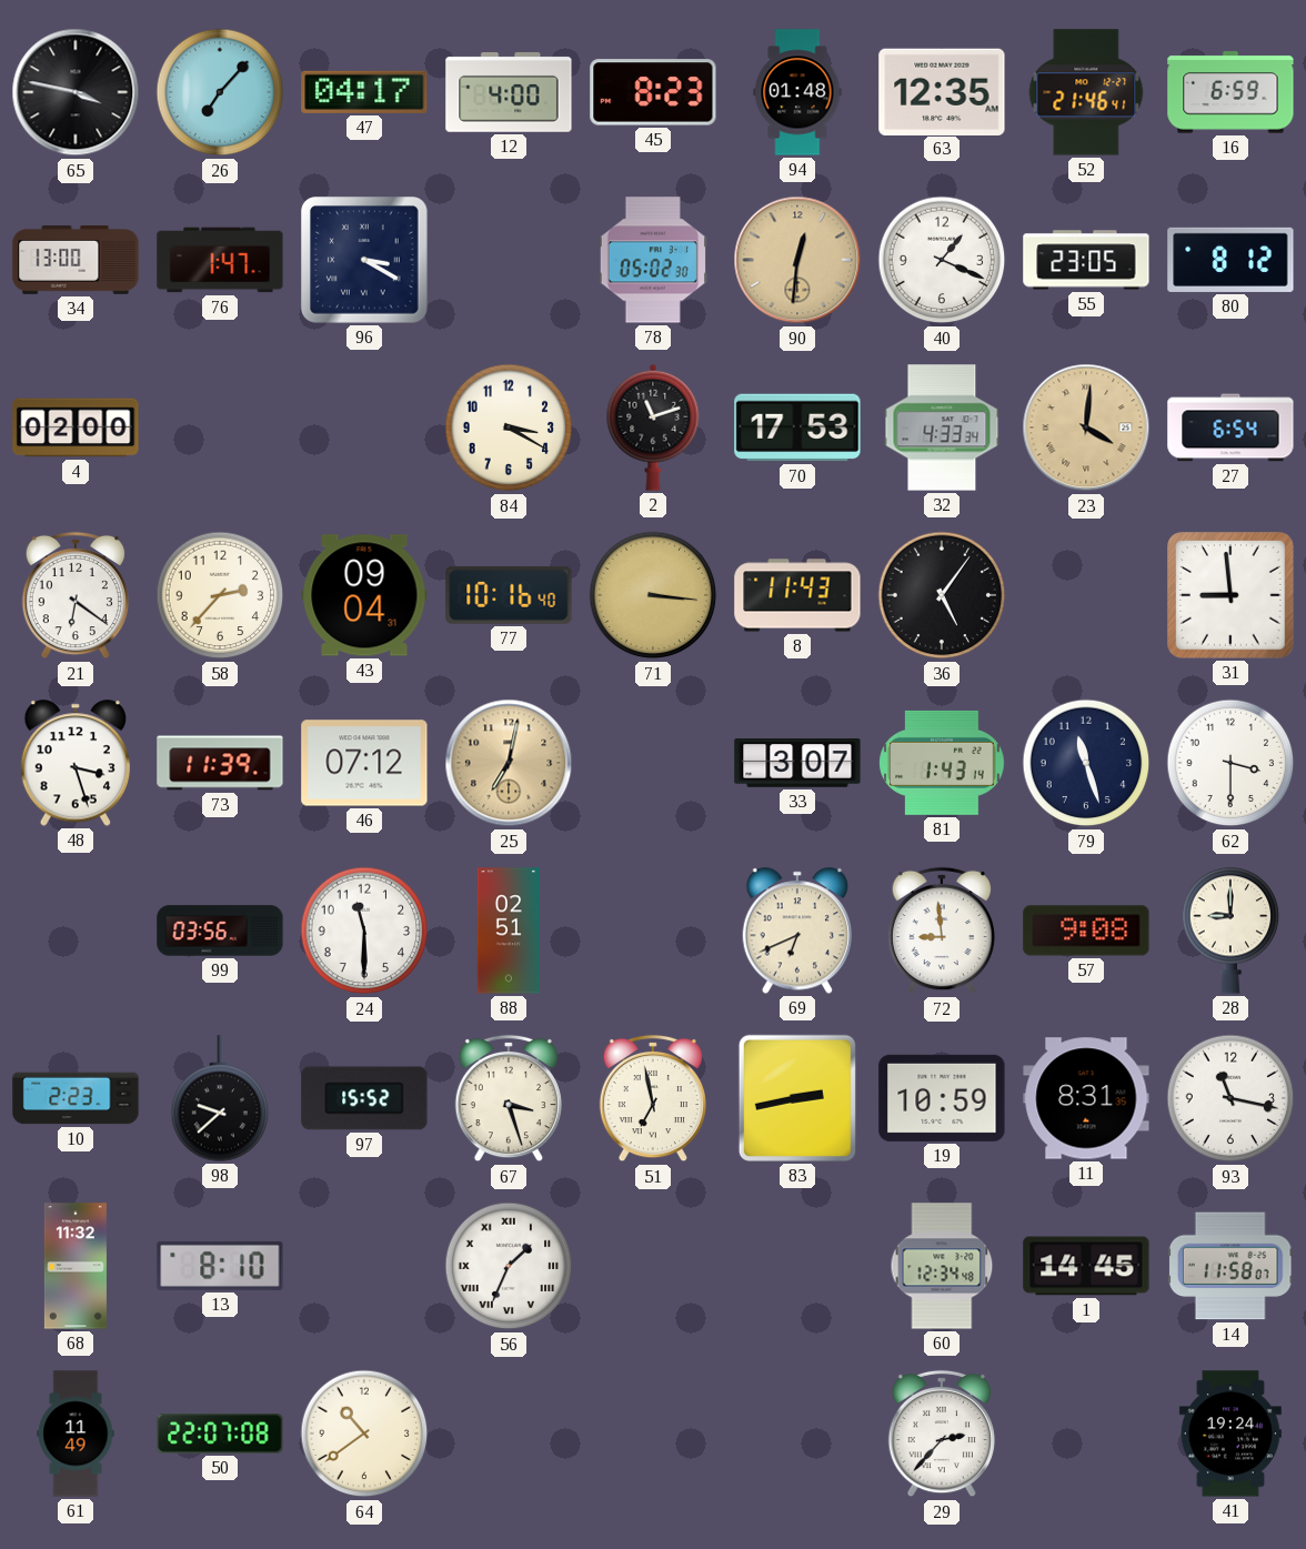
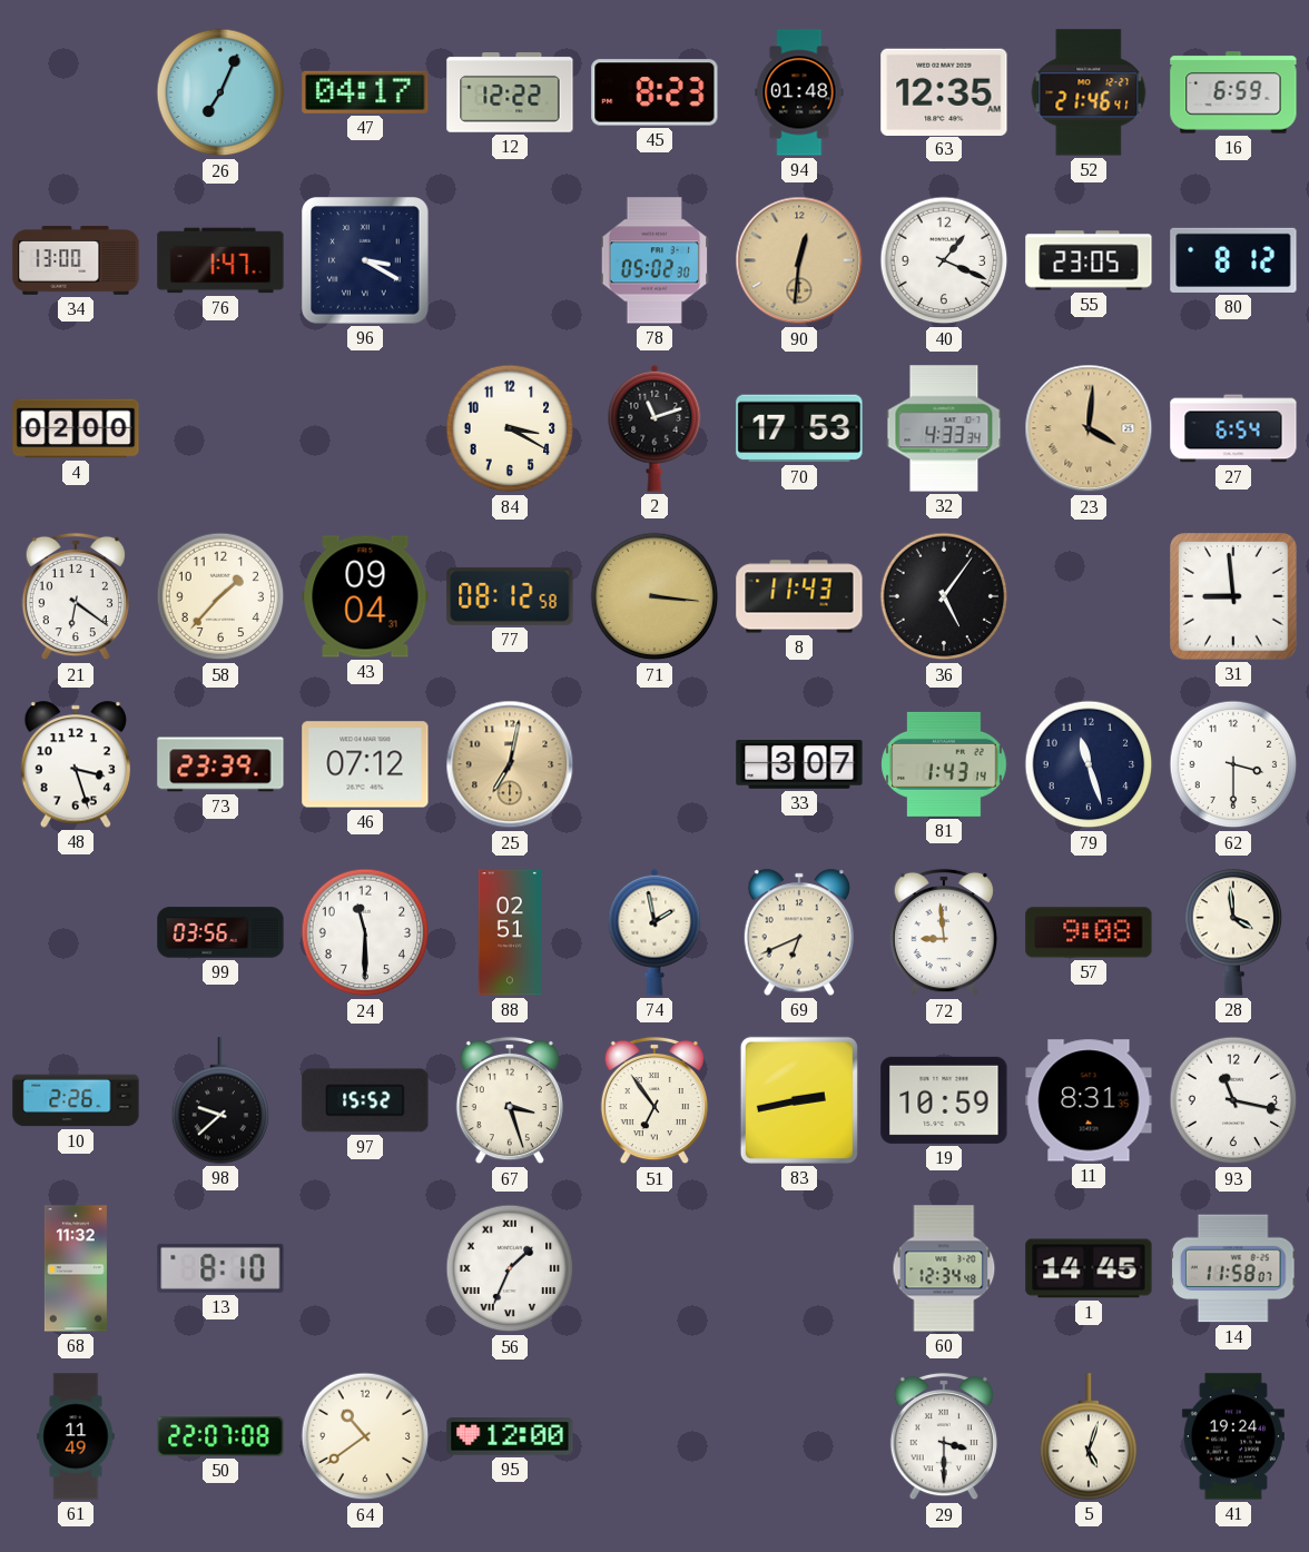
65: 3:47 -> none (76, 92)
26: 7:07 -> 7:04 (220, 92)
12: 4:00 -> 12:22 (510, 93)
58: 2:37 -> 1:37 (220, 596)
77: 10:16 -> 08:12 (510, 596)
73: 11:39 -> 23:39 (220, 764)
74: none -> 1:58 (654, 932)
28: 9:00 -> 3:59 (1233, 932)
10: 2:23 -> 2:26 (76, 1100)
51: 6:58 -> 6:54 (654, 1100)
95: none -> 12:00 (510, 1436)
29: 2:37 -> 3:30 (944, 1436)
5: none -> 5:03 (1089, 1436)
